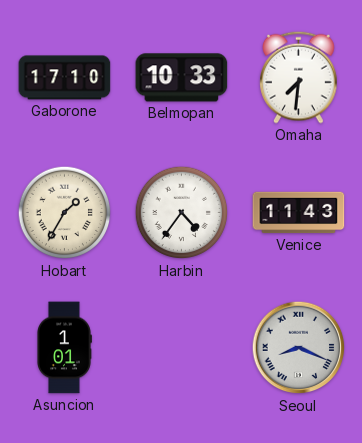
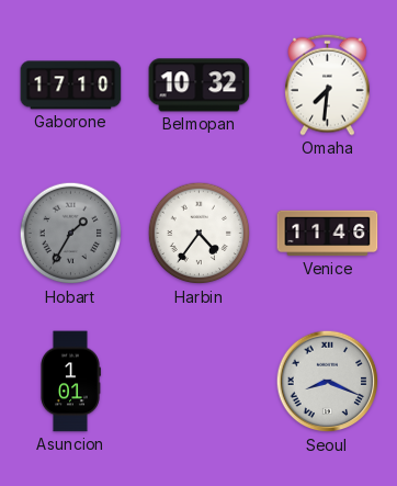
Belmopan: 10:33 -> 10:32 (200, 86)
Hobart dial: cream -> grey (71, 234)
Venice: 11:43 -> 11:46 (328, 234)
